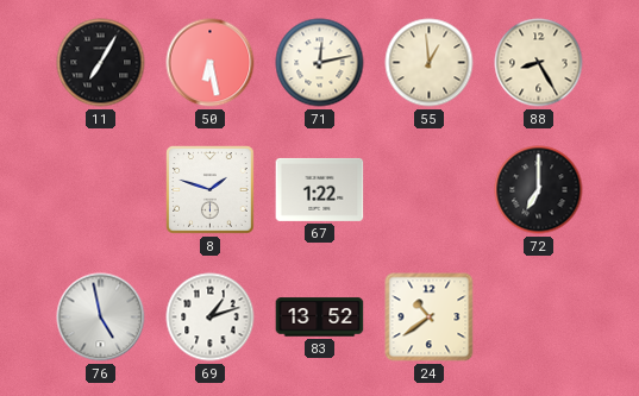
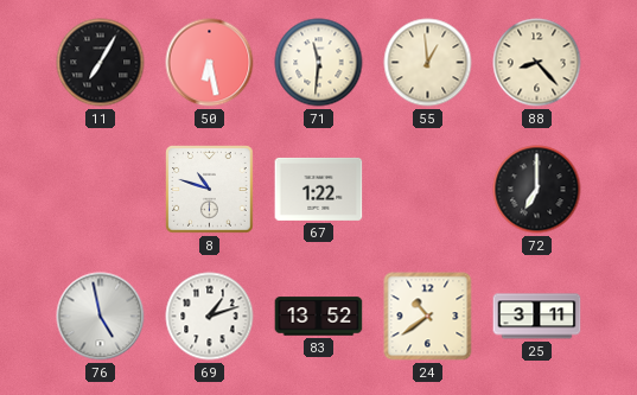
71: 12:13 -> 11:31 (319, 63)
88: 8:25 -> 8:23 (537, 63)
8: 1:48 -> 10:48 (210, 190)
25: none -> 3:11 (537, 317)
